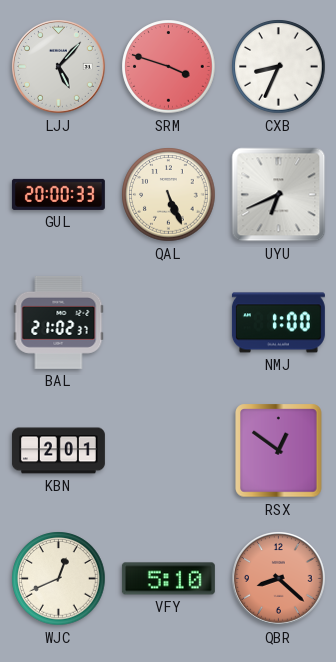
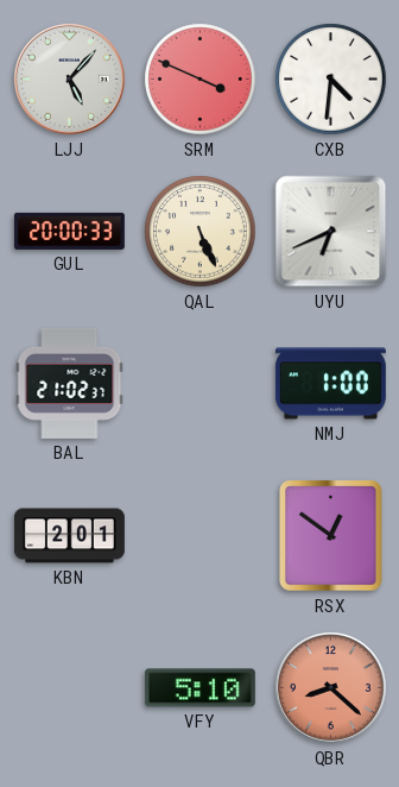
SRM: 3:48 -> 3:49 (201, 80)
CXB: 8:34 -> 4:31 (331, 80)
WJC: 12:41 -> none (59, 579)
